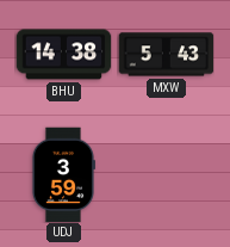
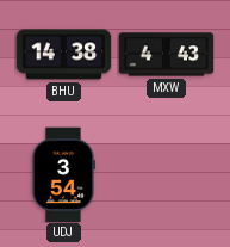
MXW: 5:43 -> 4:43 (166, 55)
UDJ: 3:59 -> 3:54 (63, 174)
